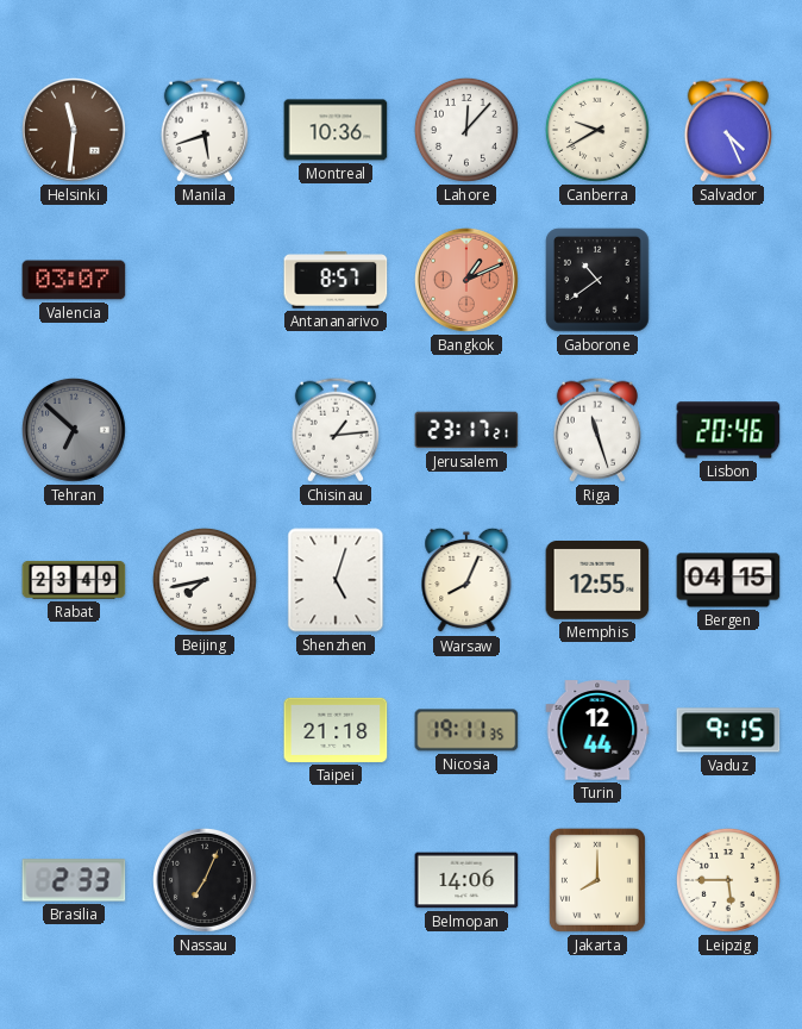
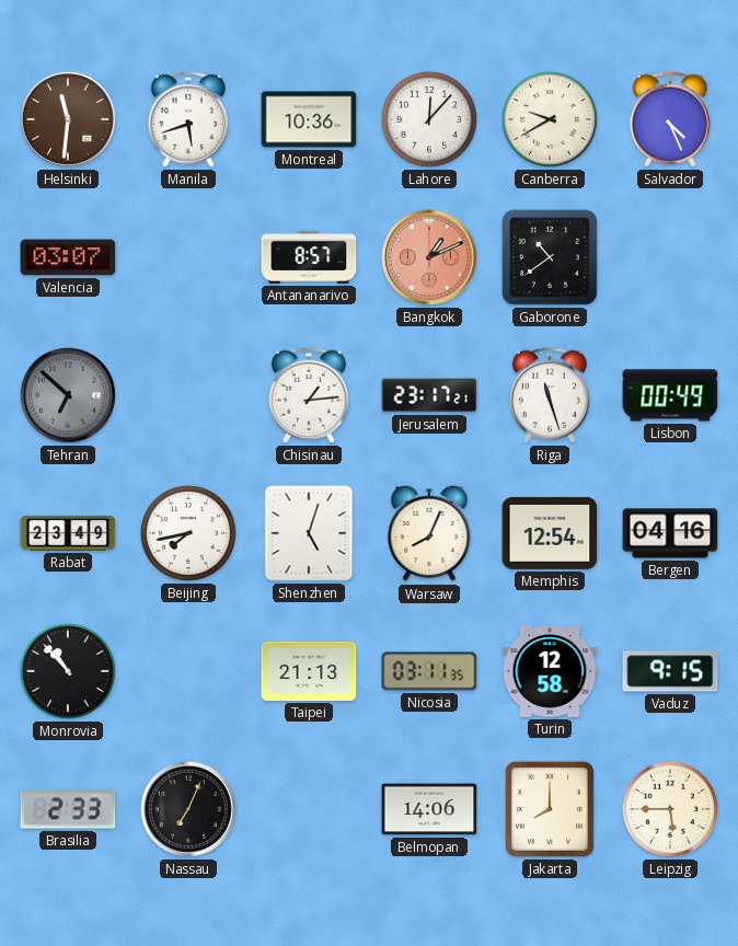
Lisbon: 20:46 -> 00:49 (670, 395)
Memphis: 12:55 -> 12:54 (550, 534)
Bergen: 04:15 -> 04:16 (670, 533)
Monrovia: none -> 10:53 (68, 671)
Taipei: 21:18 -> 21:13 (309, 671)
Nicosia: 19:11 -> 03:11 (429, 671)
Turin: 12:44 -> 12:58 (550, 671)
